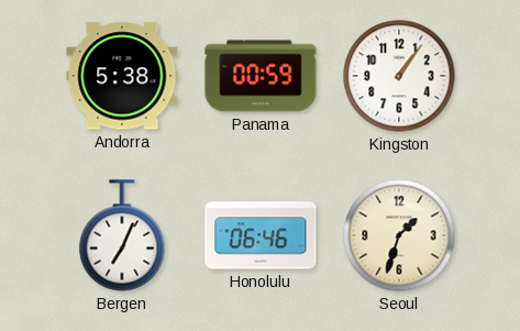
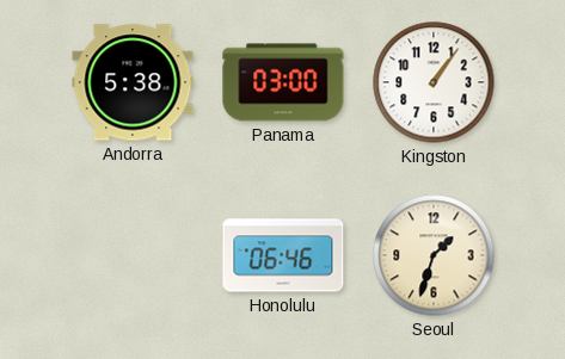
Panama: 00:59 -> 03:00 (283, 82)
Bergen: 7:04 -> none (122, 235)
